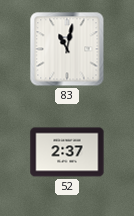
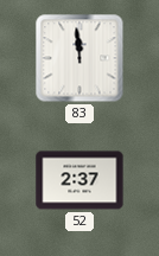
83: 11:02 -> 11:59 (79, 58)
